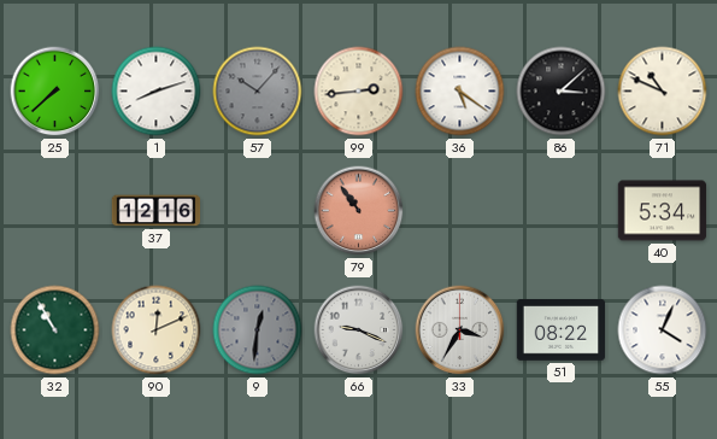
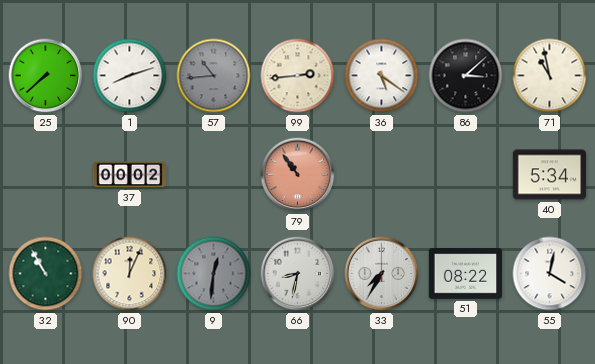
57: 10:07 -> 10:44 (214, 76)
71: 10:49 -> 10:58 (550, 76)
37: 12:16 -> 00:02 (130, 175)
90: 12:11 -> 12:04 (130, 274)
66: 9:19 -> 8:32 (298, 274)
33: 3:35 -> 7:35 (382, 274)
55: 4:04 -> 4:02 (550, 274)
